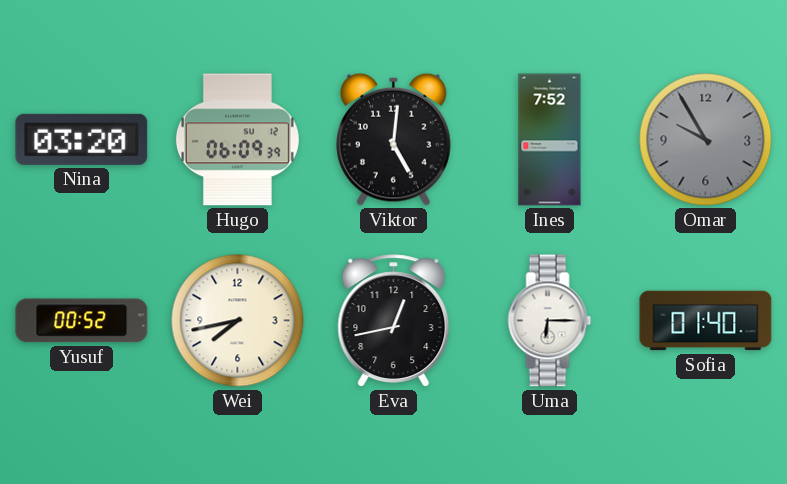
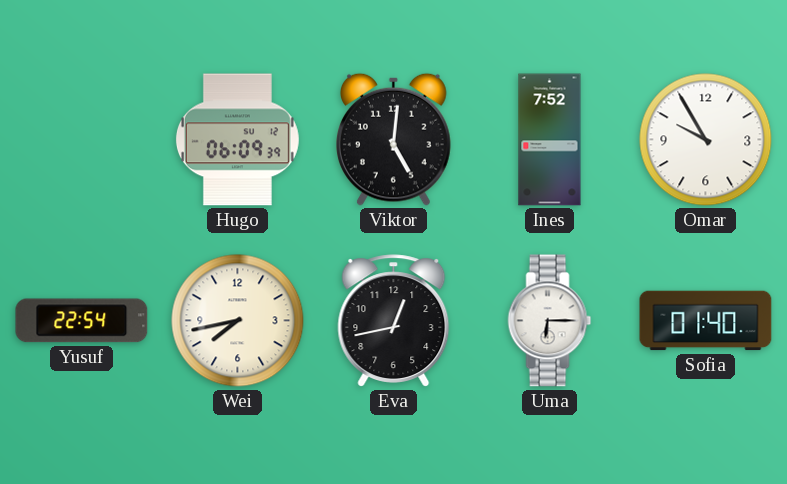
Nina: 03:20 -> none (82, 139)
Omar dial: grey -> white (706, 140)
Yusuf: 00:52 -> 22:54 (82, 321)
